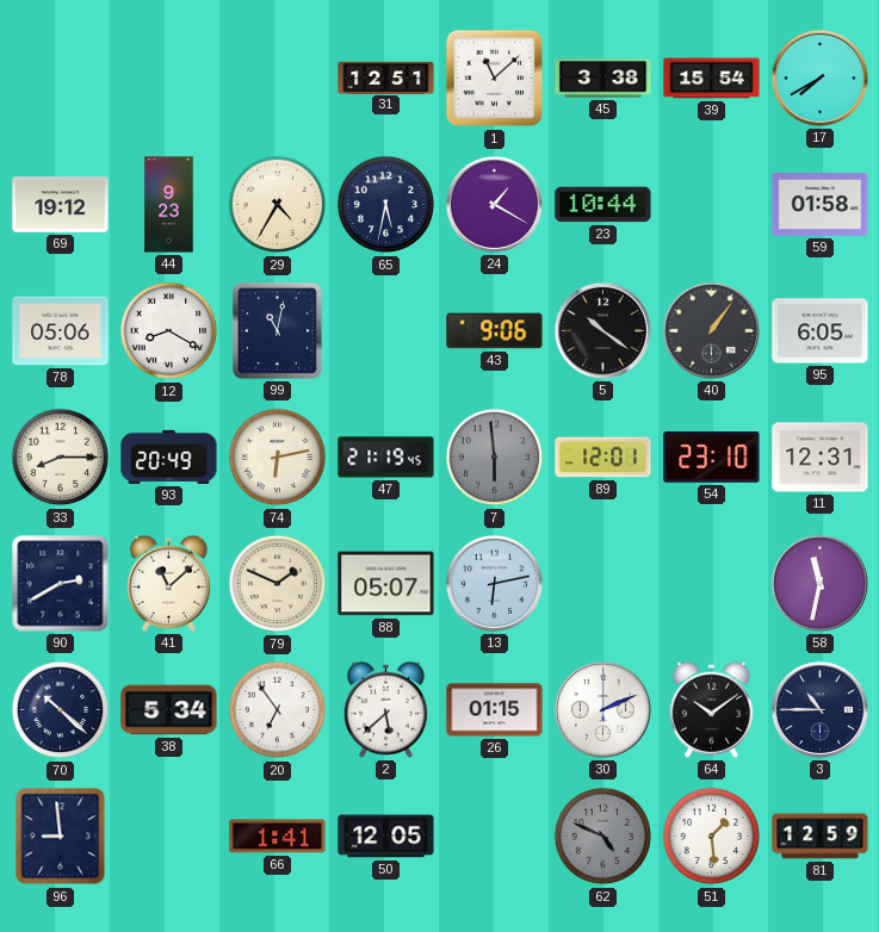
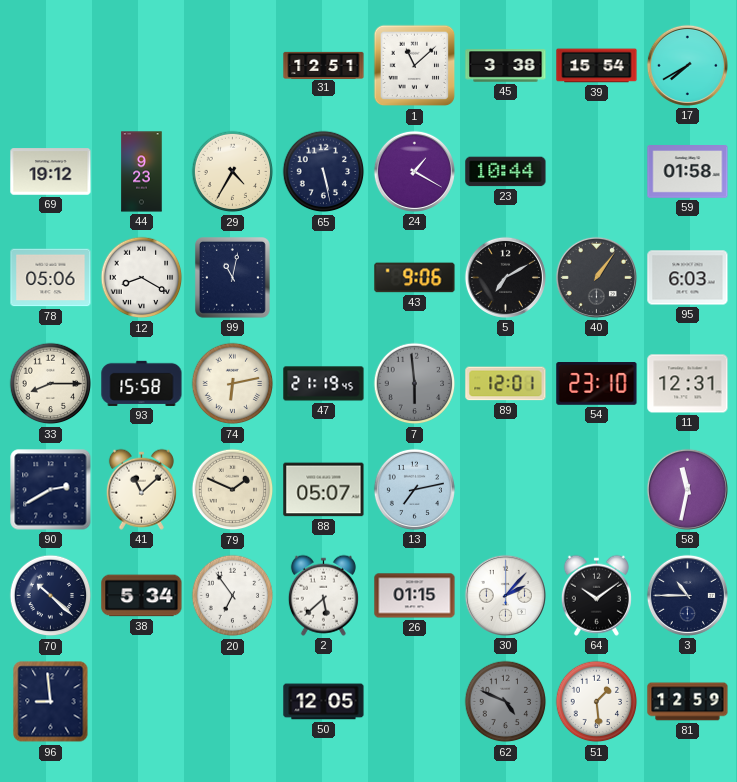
65: 5:32 -> 5:28 (324, 172)
5: 10:21 -> 7:10 (505, 277)
95: 6:05 -> 6:03 (688, 278)
93: 20:49 -> 15:58 (142, 383)
13: 6:13 -> 7:13 (414, 489)
30: 2:11 -> 2:07 (505, 595)
66: 1:41 -> none (278, 837)
